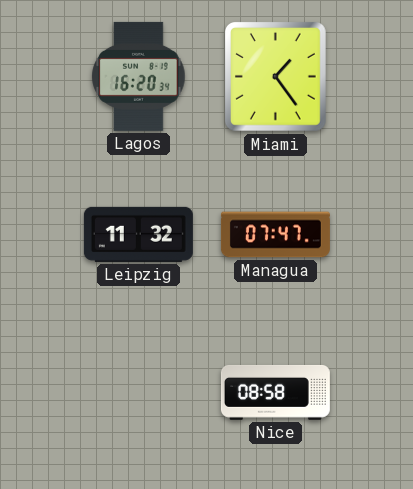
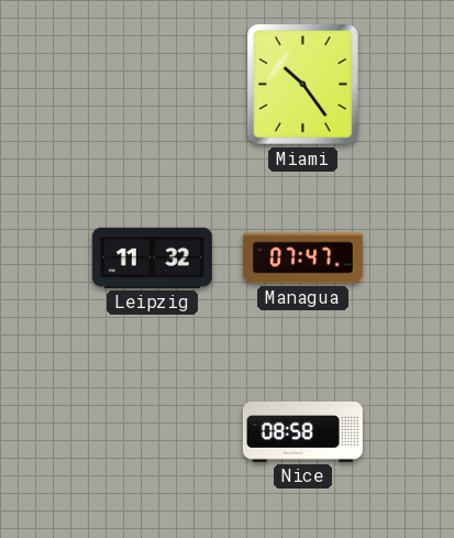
Lagos: 16:20 -> none (139, 76)
Miami: 1:24 -> 10:24 (303, 85)
